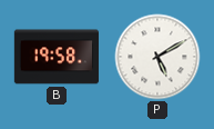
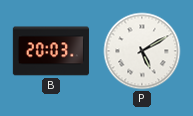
B: 19:58 -> 20:03 (50, 51)
